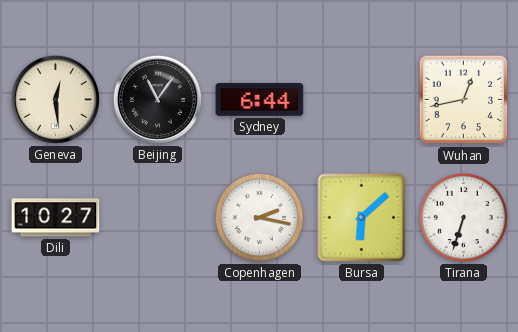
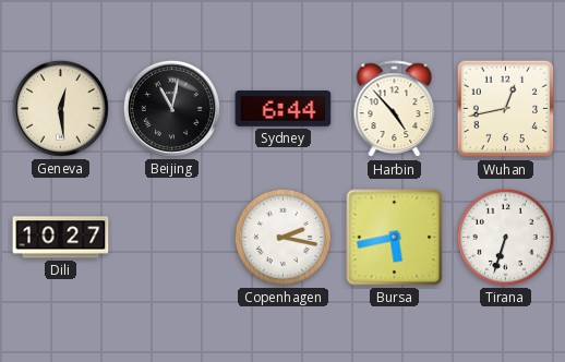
Beijing: 11:06 -> 11:02 (171, 108)
Harbin: none -> 4:53 (395, 109)
Bursa: 6:08 -> 5:43 (395, 238)
